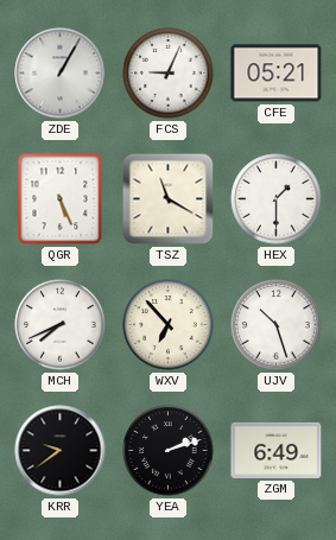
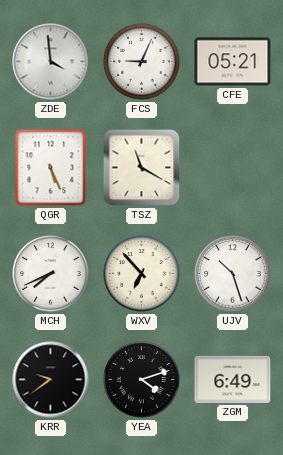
ZDE: 1:05 -> 3:59 (51, 62)
HEX: 1:30 -> none (277, 199)
YEA: 2:12 -> 4:12 (142, 380)
